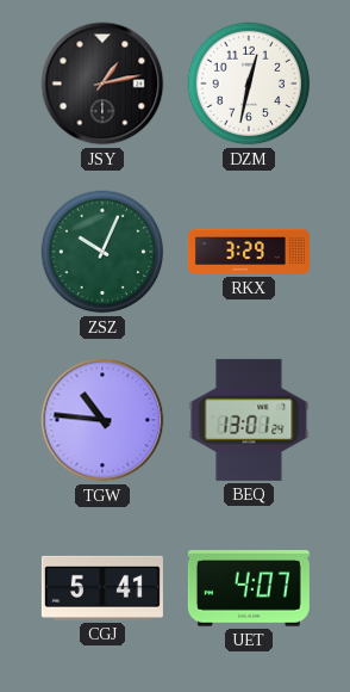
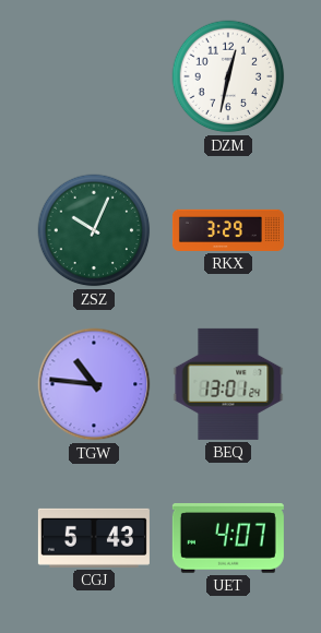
JSY: 1:13 -> none (102, 84)
CGJ: 5:41 -> 5:43 (94, 538)
